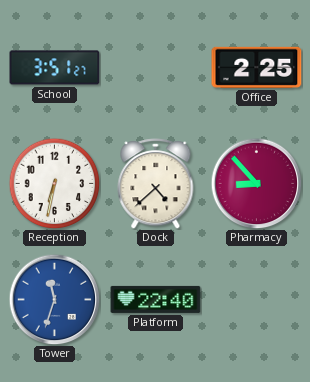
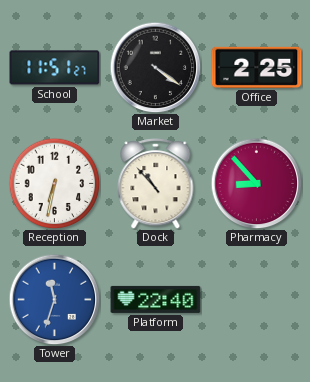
School: 3:51 -> 11:51 (55, 68)
Market: none -> 4:21 (155, 67)
Dock: 4:38 -> 10:53 (156, 184)
